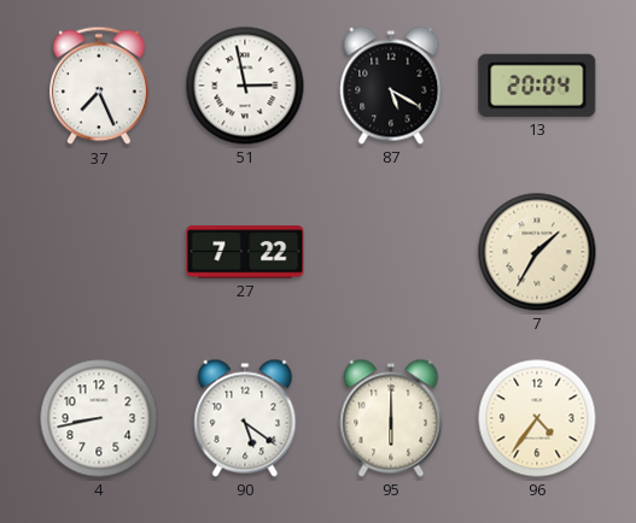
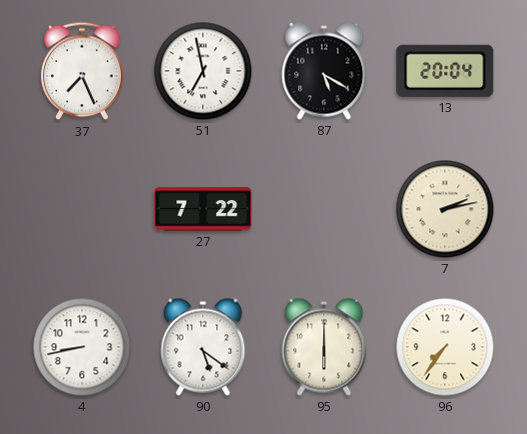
51: 2:58 -> 6:58 (203, 71)
7: 1:35 -> 2:13 (445, 209)
96: 4:36 -> 7:36 (445, 347)
